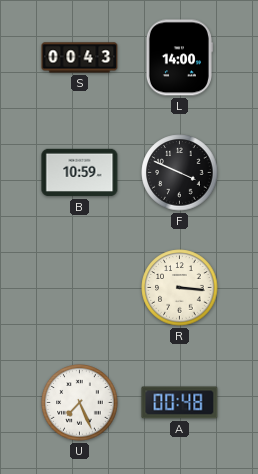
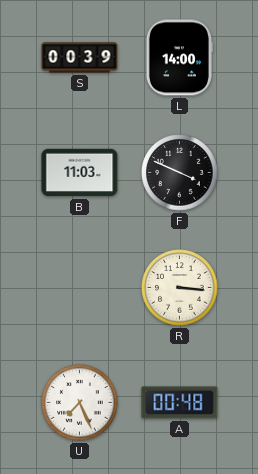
S: 00:43 -> 00:39 (80, 58)
B: 10:59 -> 11:03 (80, 173)
